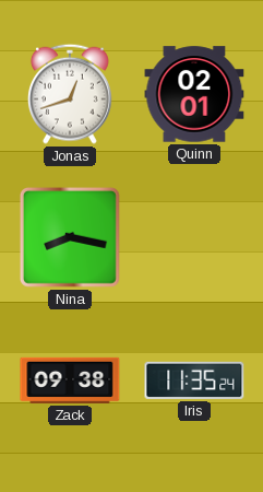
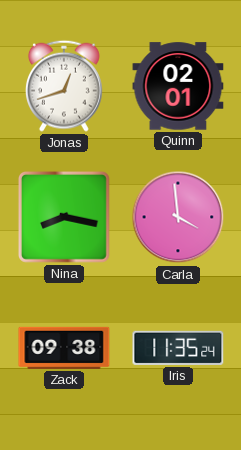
Carla: none -> 3:59 (178, 217)
